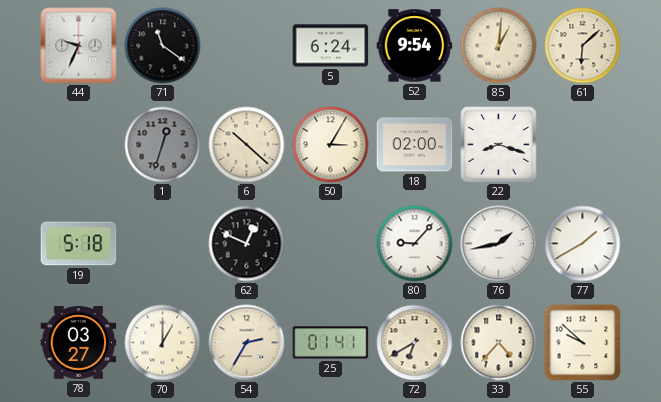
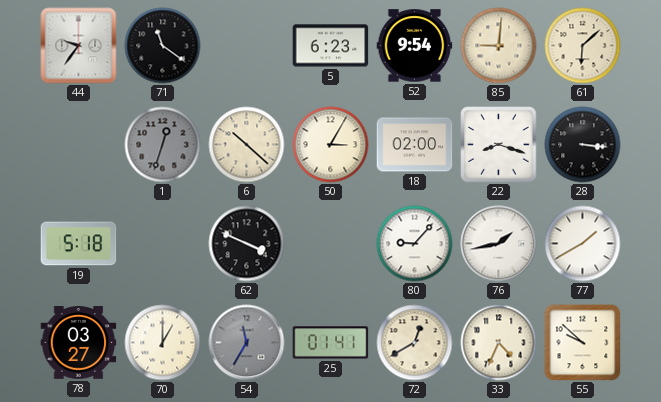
44: 9:34 -> 9:36 (79, 46)
5: 6:24 -> 6:23 (331, 46)
85: 1:01 -> 9:01 (499, 46)
28: none -> 3:16 (583, 145)
62: 12:49 -> 3:49 (247, 244)
54: 2:35 -> 11:35 (247, 343)
54 dial: cream -> grey (247, 343)
72: 6:40 -> 12:40 (415, 343)
33: 4:37 -> 4:34 (499, 343)
